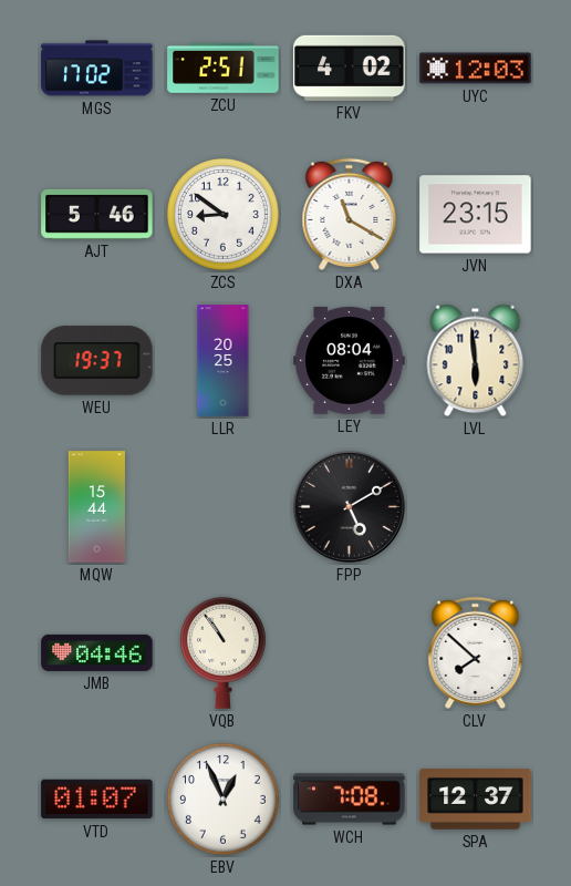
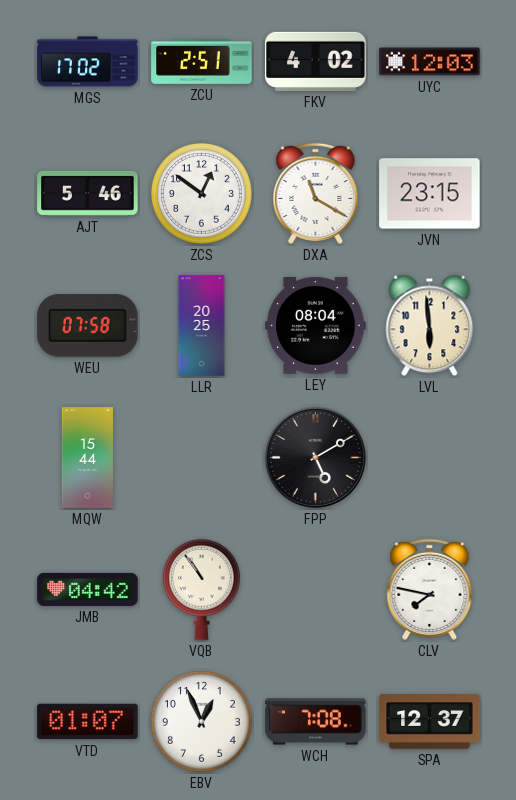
ZCS: 8:51 -> 12:51 (201, 193)
WEU: 19:37 -> 07:58 (88, 326)
JMB: 04:46 -> 04:42 (88, 589)
CLV: 7:52 -> 7:47 (430, 589)
